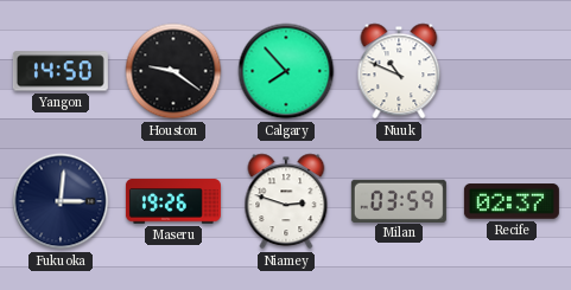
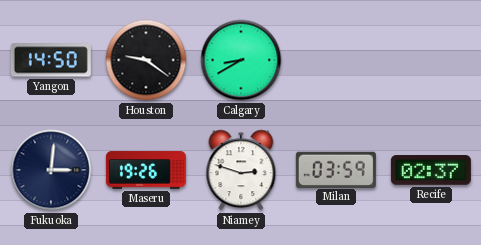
Calgary: 7:53 -> 8:40 (241, 60)
Nuuk: 10:49 -> none (399, 71)
